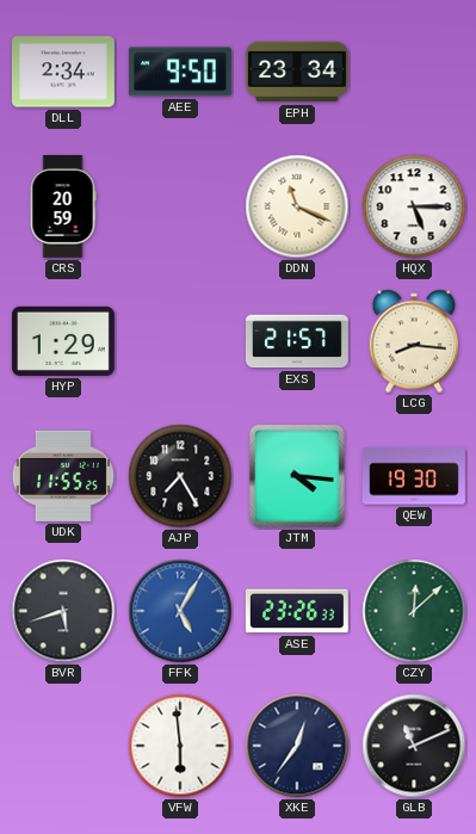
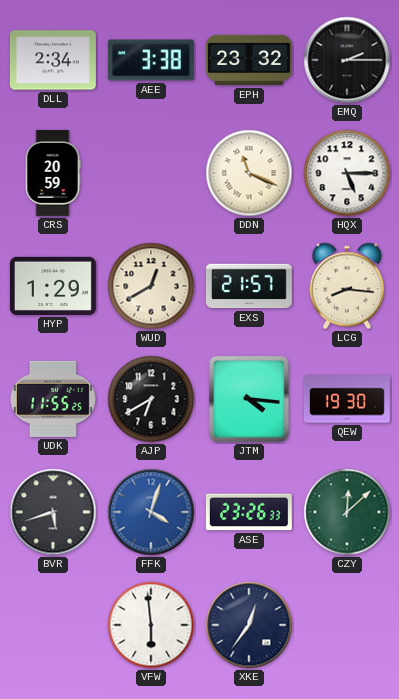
AEE: 9:50 -> 3:38 (151, 60)
EPH: 23:34 -> 23:32 (249, 60)
EMQ: none -> 2:15 (347, 60)
WUD: none -> 12:40 (151, 286)
AJP: 7:25 -> 6:40 (151, 399)
FFK: 5:05 -> 4:03 (151, 512)
GLB: 11:11 -> none (414, 746)
